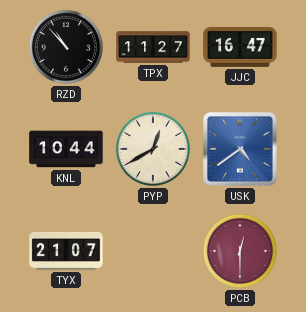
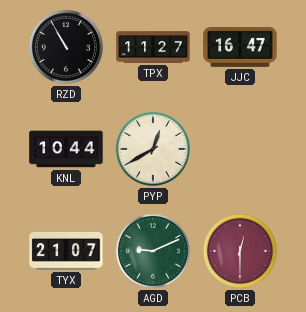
RZD: 10:53 -> 10:55 (66, 47)
USK: 4:39 -> none (240, 149)
AGD: none -> 9:11 (153, 251)
